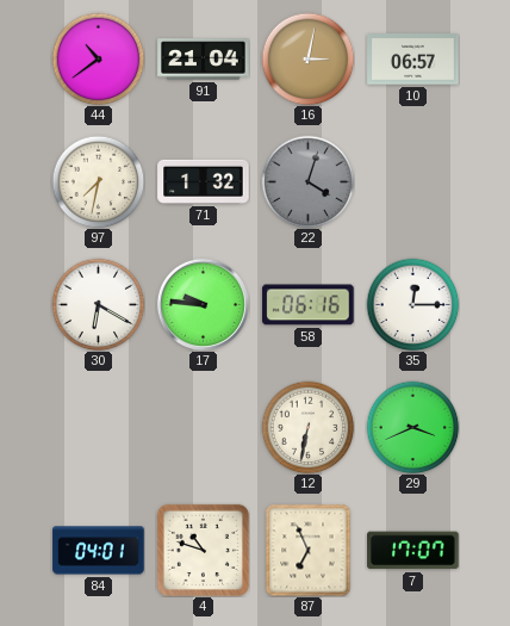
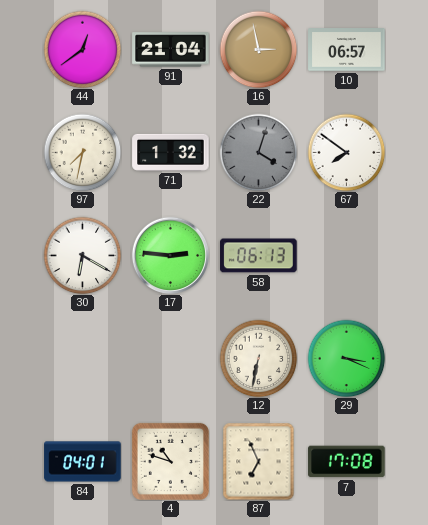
44: 10:39 -> 12:39 (82, 49)
16: 3:02 -> 2:58 (258, 49)
67: none -> 7:51 (346, 152)
17: 9:46 -> 2:46 (170, 255)
58: 06:16 -> 06:13 (259, 256)
35: 12:15 -> none (412, 304)
29: 3:41 -> 3:19 (346, 358)
7: 17:07 -> 17:08 (347, 462)
